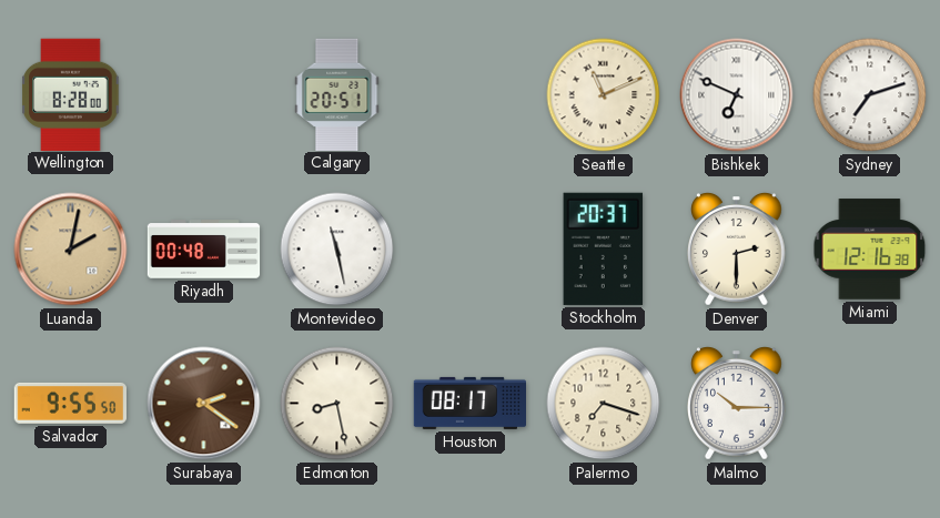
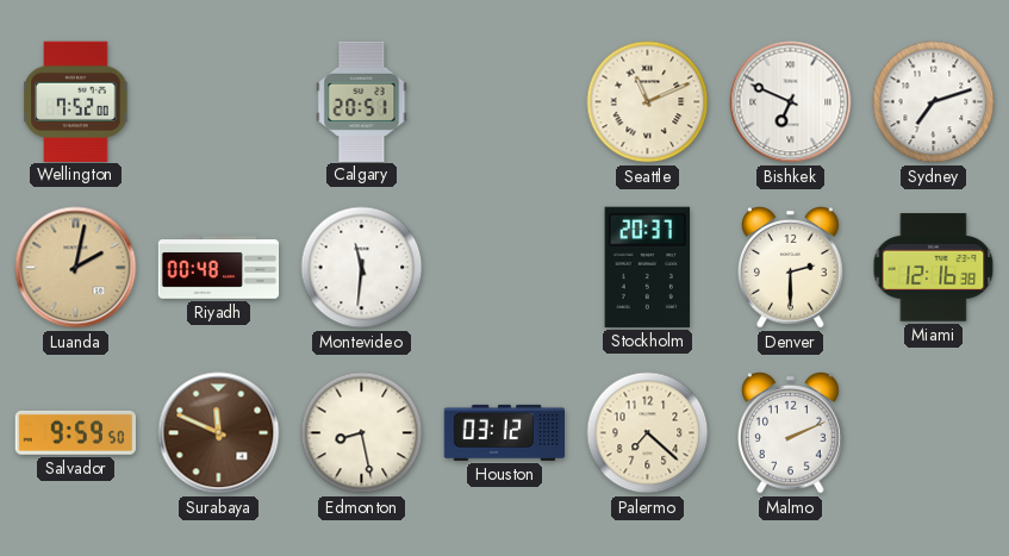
Wellington: 8:28 -> 7:52 (76, 101)
Montevideo: 11:28 -> 11:31 (362, 268)
Salvador: 9:55 -> 9:59 (75, 432)
Surabaya: 2:21 -> 11:49 (219, 433)
Houston: 08:17 -> 03:12 (504, 432)
Palermo: 7:18 -> 7:22 (648, 433)
Malmo: 10:15 -> 2:11 (791, 433)
